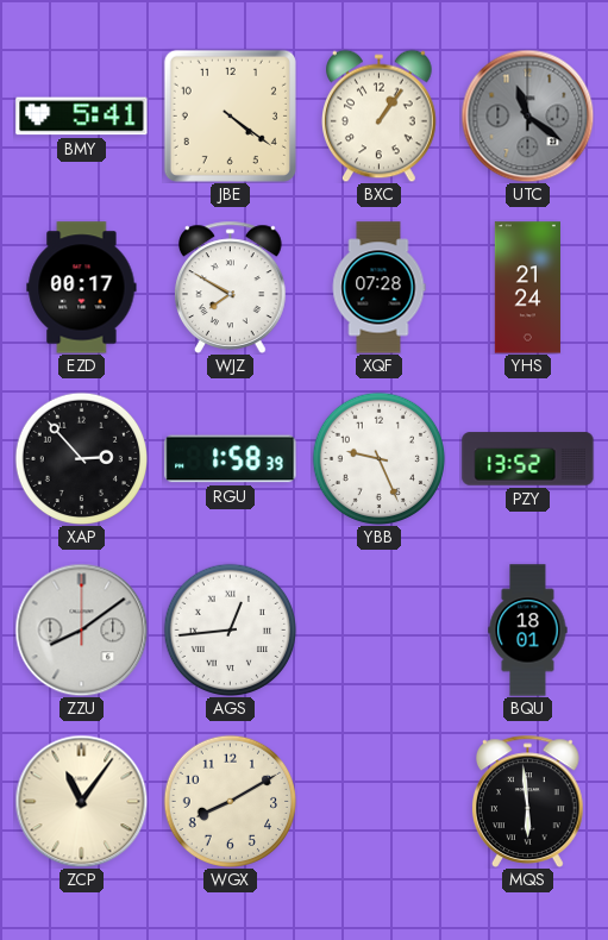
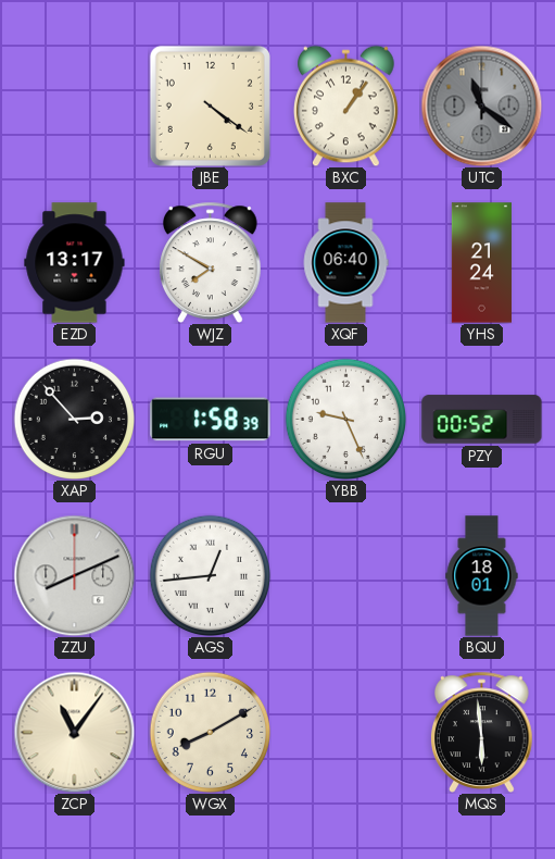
BMY: 5:41 -> none (82, 117)
EZD: 00:17 -> 13:17 (75, 263)
XQF: 07:28 -> 06:40 (345, 263)
PZY: 13:52 -> 00:52 (482, 420)
ZZU: 8:09 -> 8:11 (74, 575)
